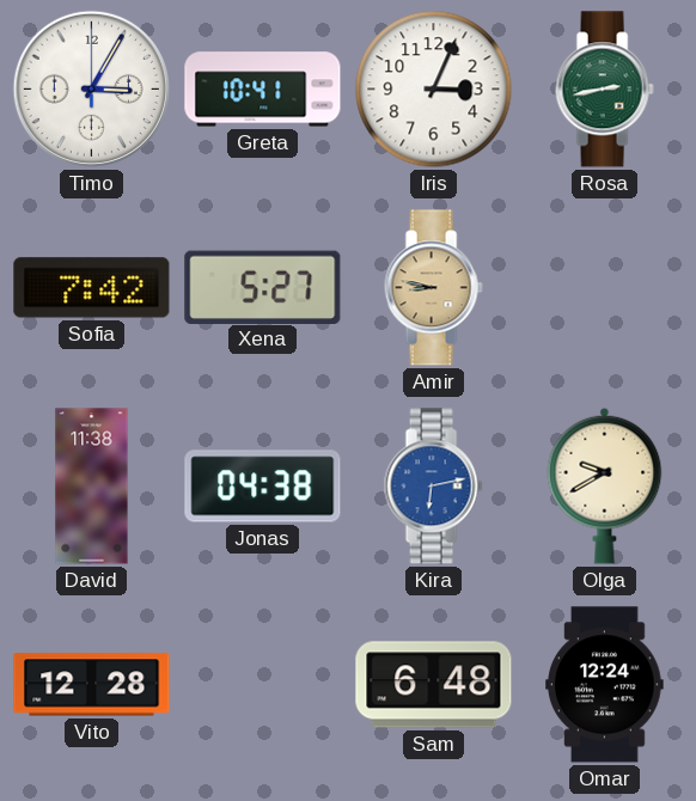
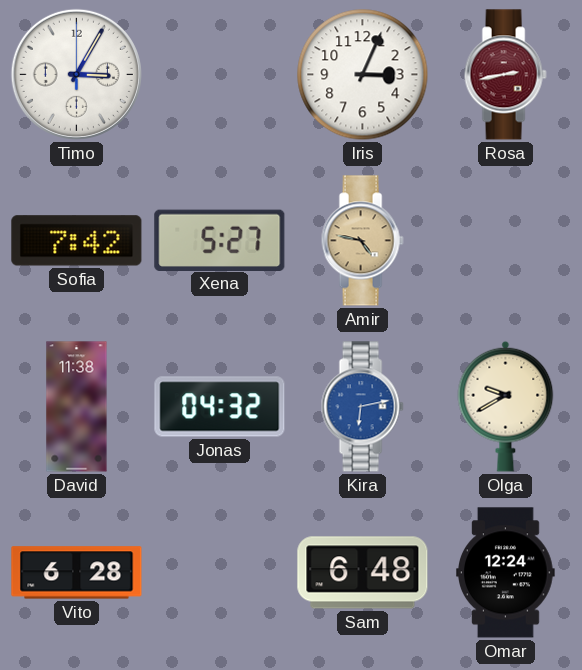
Greta: 10:41 -> none (263, 90)
Rosa dial: green -> burgundy (505, 75)
Amir: 8:47 -> 4:47 (362, 241)
Jonas: 04:38 -> 04:32 (220, 407)
Vito: 12:28 -> 6:28 (77, 573)
